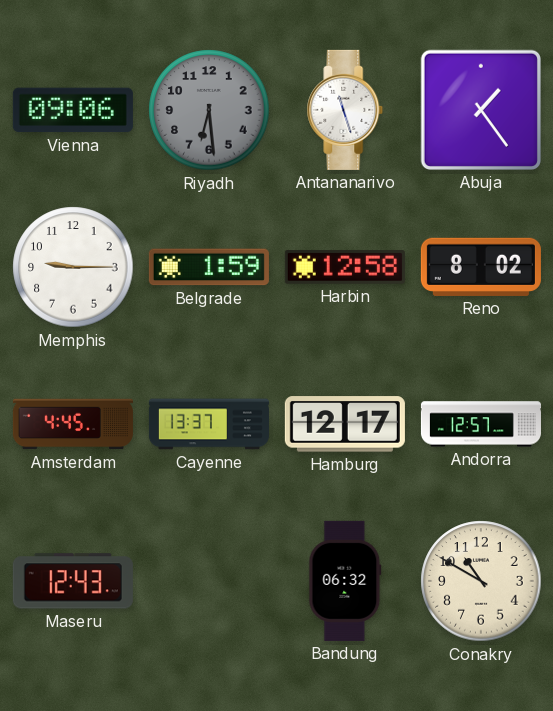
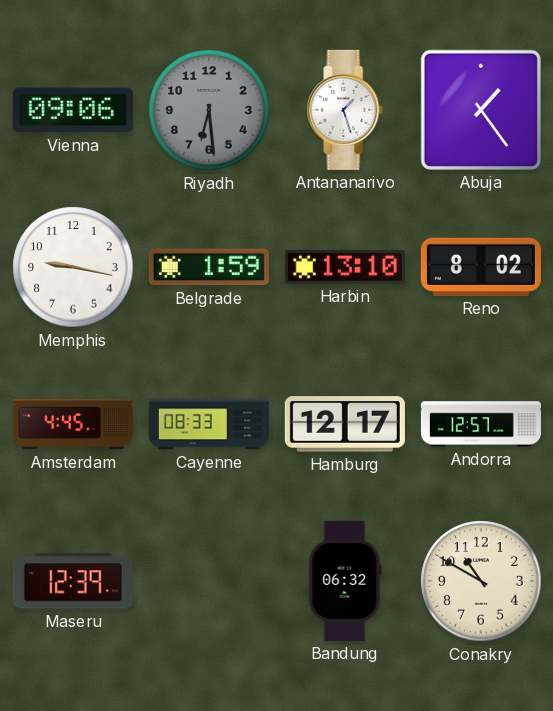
Antananarivo: 11:27 -> 1:27 (345, 110)
Memphis: 9:15 -> 9:17 (73, 267)
Harbin: 12:58 -> 13:10 (345, 267)
Cayenne: 13:37 -> 08:33 (209, 424)
Maseru: 12:43 -> 12:39 (73, 581)
